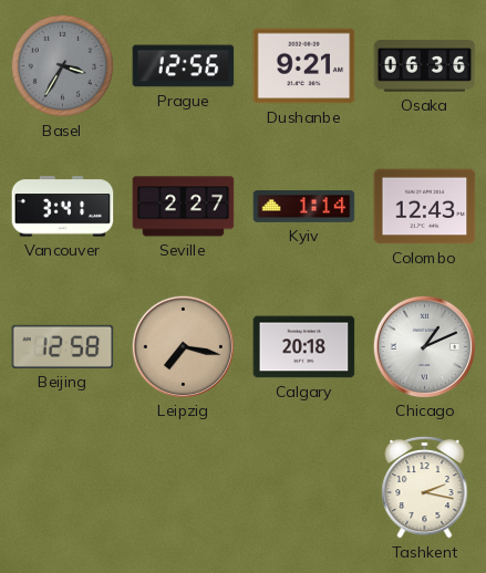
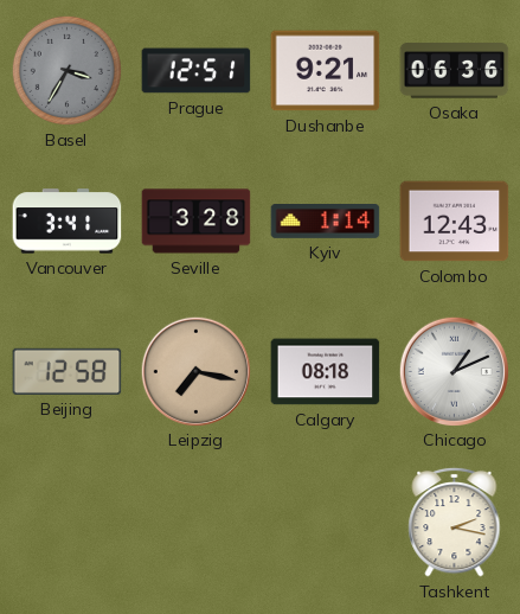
Prague: 12:56 -> 12:51 (197, 71)
Seville: 2:27 -> 3:28 (197, 222)
Calgary: 20:18 -> 08:18 (326, 372)
